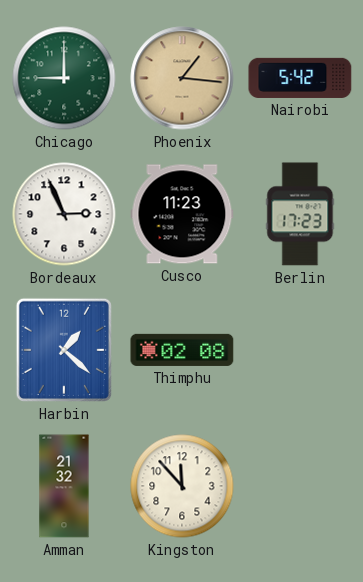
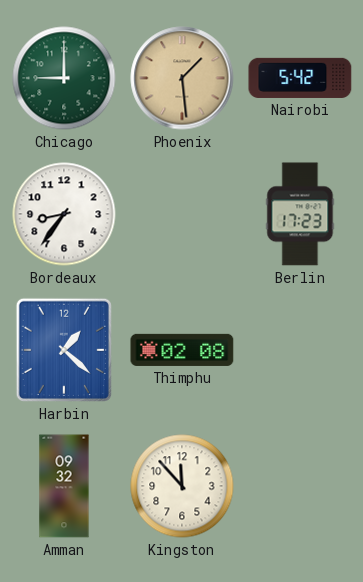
Phoenix: 1:16 -> 1:29 (182, 78)
Bordeaux: 2:56 -> 8:36 (64, 214)
Cusco: 11:23 -> none (182, 214)
Amman: 21:32 -> 09:32 (64, 486)
